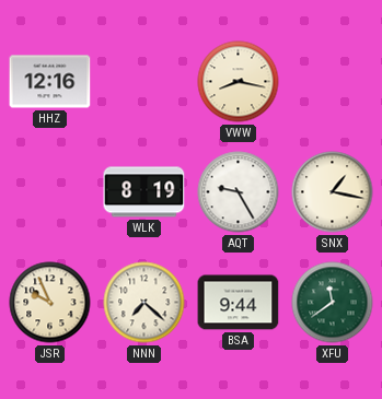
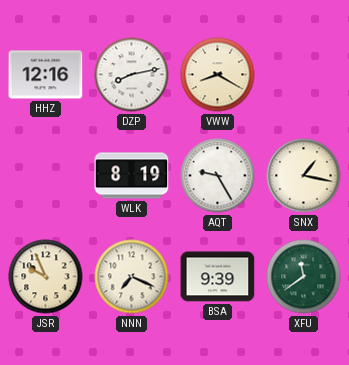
DZP: none -> 8:13 (132, 75)
VWW: 8:17 -> 8:20 (218, 75)
NNN: 7:22 -> 7:19 (132, 277)
BSA: 9:44 -> 9:39 (218, 277)
